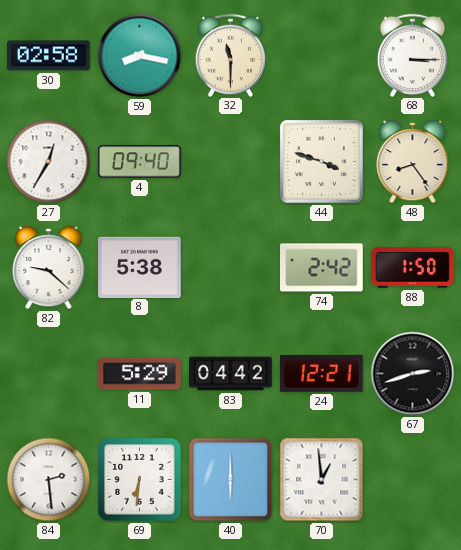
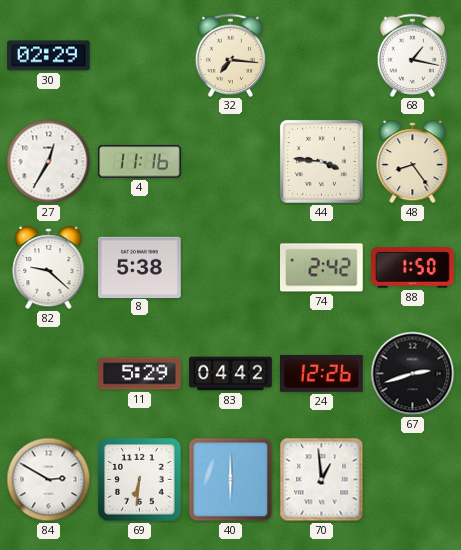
30: 02:58 -> 02:29 (49, 56)
59: 8:17 -> none (140, 56)
32: 11:30 -> 7:16 (231, 55)
68: 3:15 -> 1:17 (413, 55)
4: 09:40 -> 11:16 (140, 162)
44: 3:48 -> 3:46 (321, 161)
24: 12:21 -> 12:26 (322, 373)
84: 2:29 -> 2:50 (49, 480)
